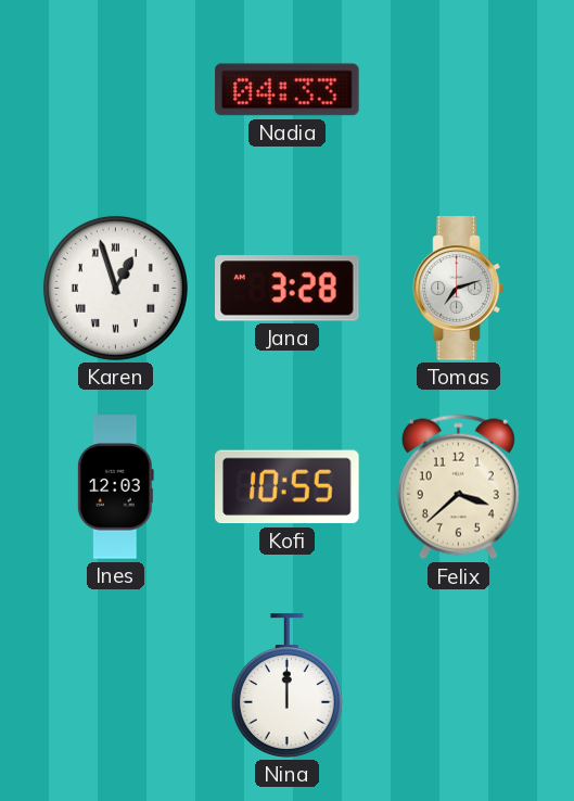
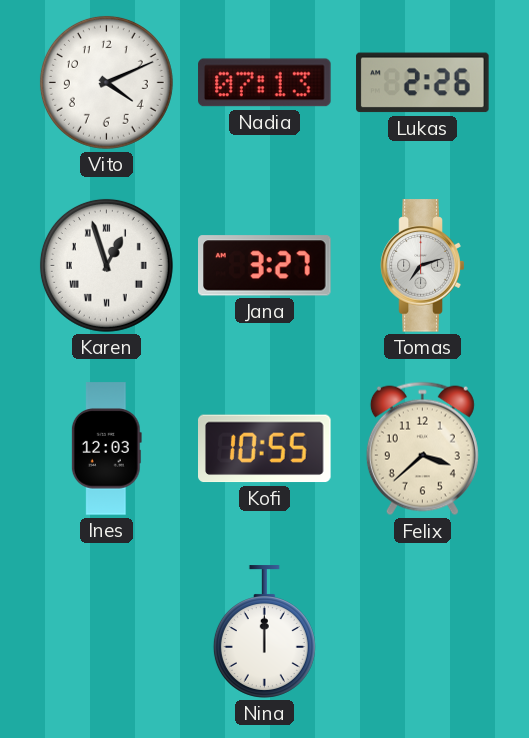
Vito: none -> 4:11 (106, 82)
Nadia: 04:33 -> 07:13 (265, 83)
Lukas: none -> 2:26 (423, 83)
Jana: 3:28 -> 3:27 (265, 266)
